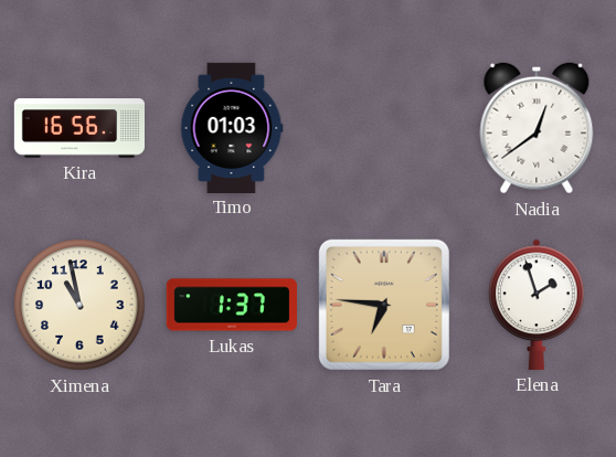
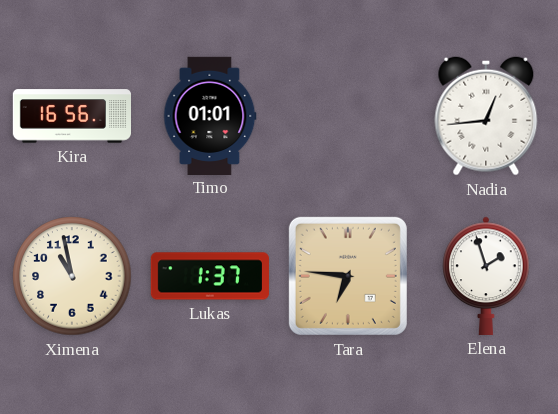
Timo: 01:03 -> 01:01 (210, 115)
Nadia: 12:39 -> 12:44 (486, 116)
